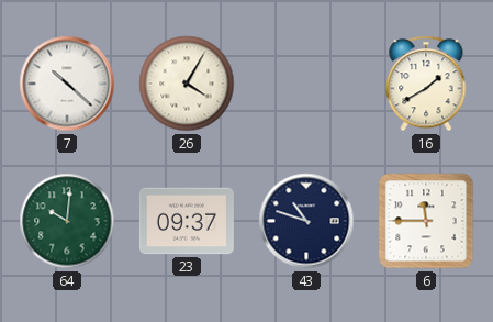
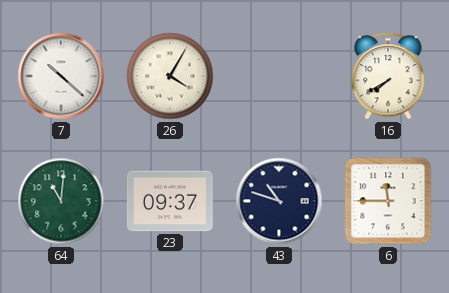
16: 1:40 -> 7:40 (388, 76)
64: 10:01 -> 11:01 (61, 201)
